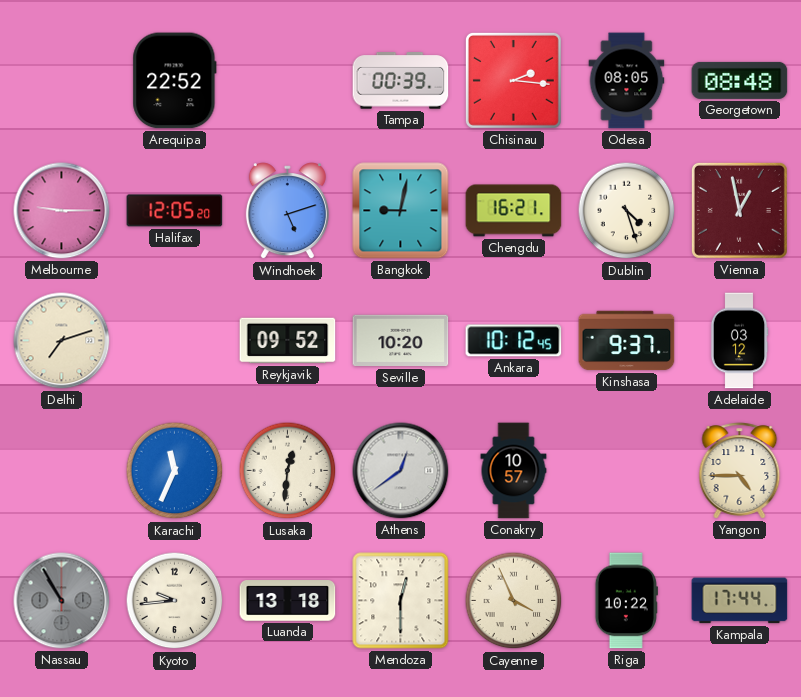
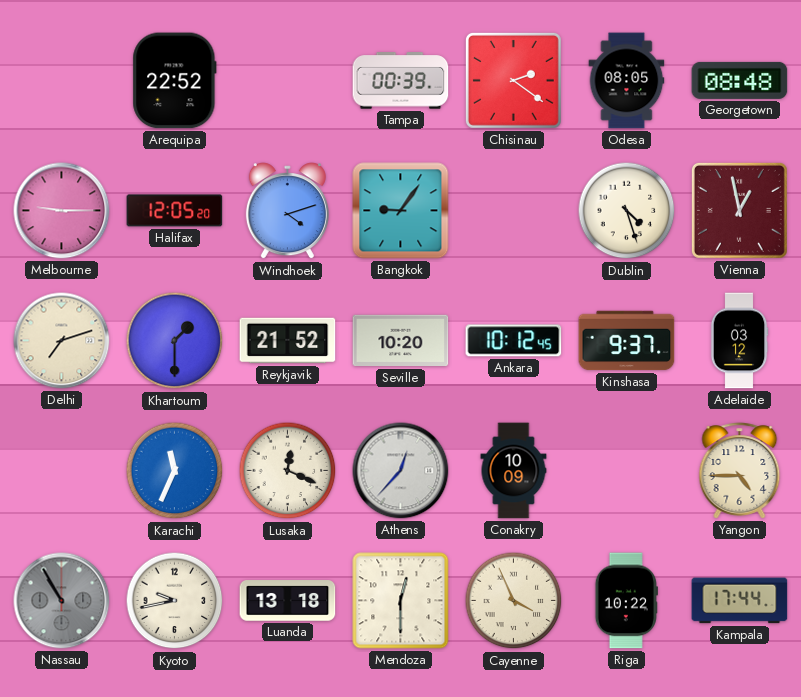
Chisinau: 2:16 -> 2:21 (513, 80)
Windhoek: 5:12 -> 4:12 (287, 211)
Bangkok: 9:02 -> 9:06 (401, 211)
Chengdu: 16:21 -> none (514, 211)
Khartoum: none -> 1:30 (175, 341)
Reykjavik: 09:52 -> 21:52 (288, 341)
Lusaka: 12:31 -> 12:19 (288, 471)
Athens: 12:39 -> 12:37 (401, 471)
Conakry: 10:57 -> 10:09 (514, 471)
Kyoto: 9:44 -> 9:43 (175, 601)
